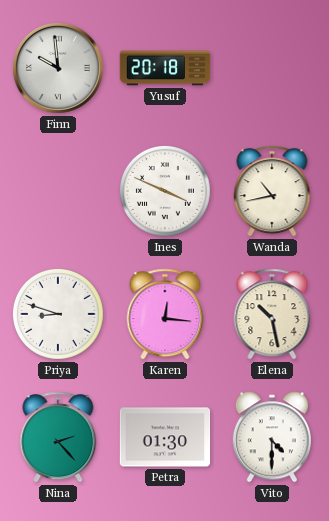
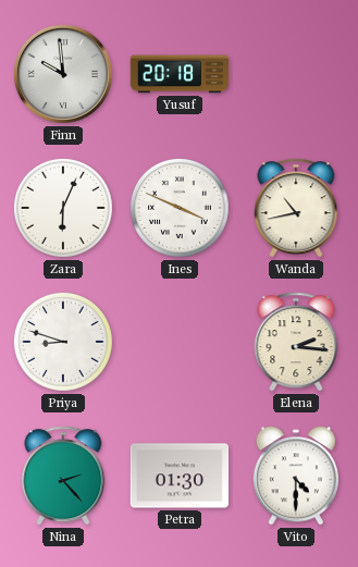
Zara: none -> 6:04 (63, 208)
Karen: 12:16 -> none (165, 314)
Elena: 10:28 -> 2:16 (296, 342)
